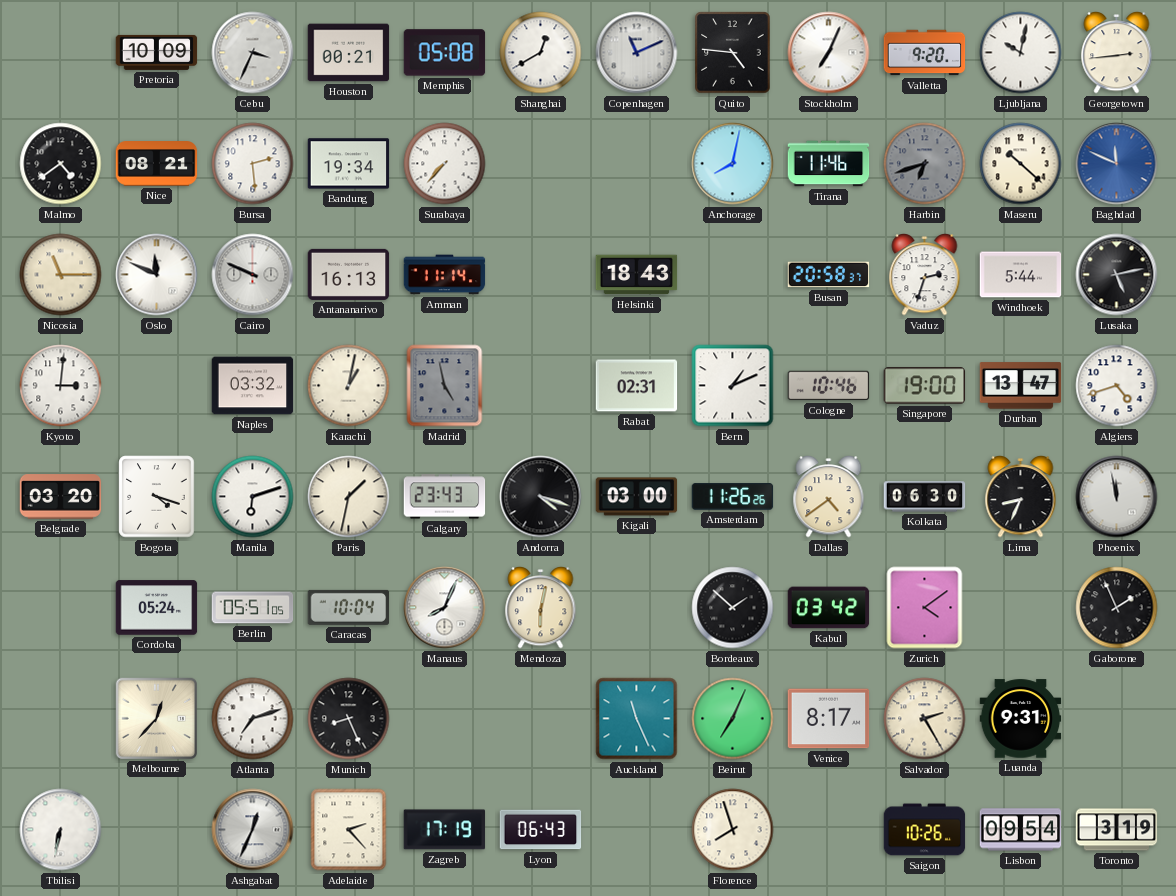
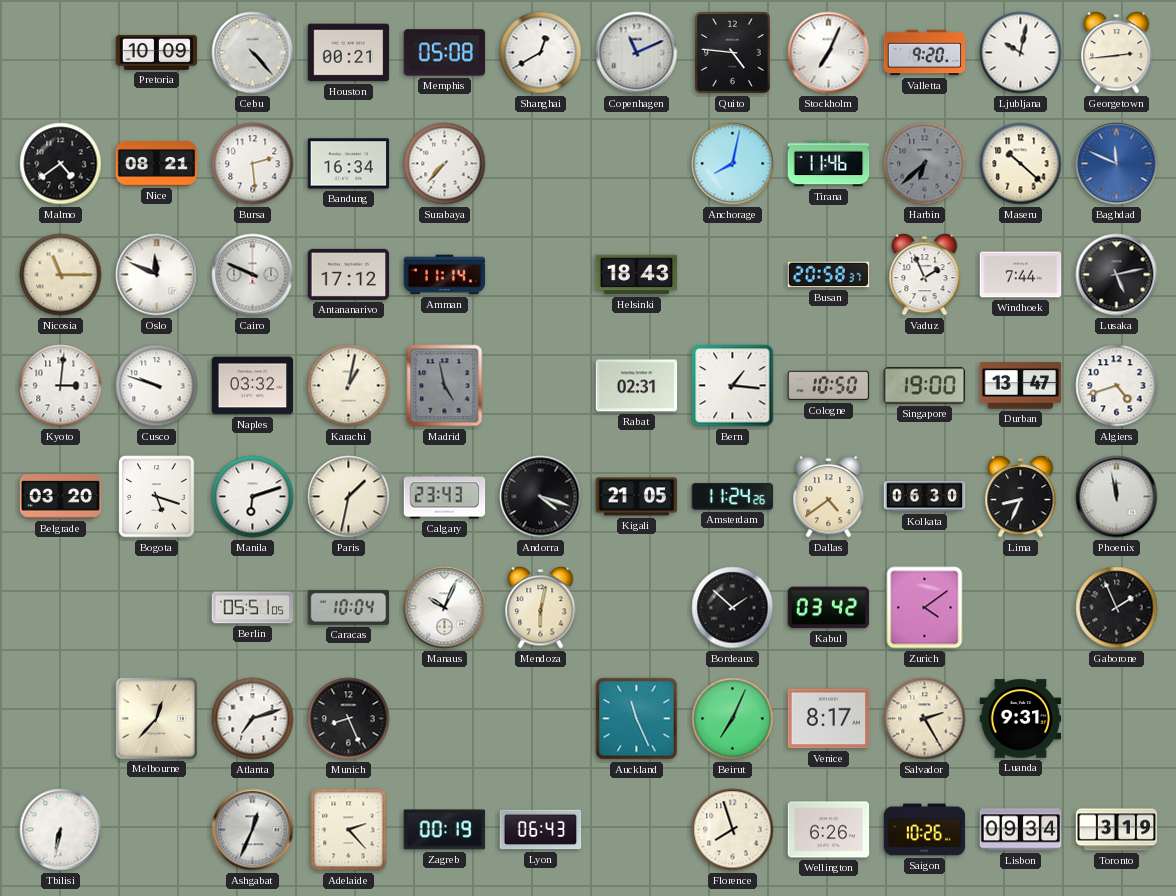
Cebu: 3:34 -> 4:23 (253, 53)
Bandung: 19:34 -> 16:34 (349, 164)
Harbin: 6:42 -> 6:38 (925, 164)
Antananarivo: 16:13 -> 17:12 (349, 274)
Vaduz: 2:33 -> 1:56 (925, 275)
Windhoek: 5:44 -> 7:44 (1021, 275)
Cusco: none -> 9:48 (157, 386)
Bern: 1:11 -> 1:16 (733, 386)
Cologne: 10:46 -> 10:50 (829, 386)
Bogota: 4:18 -> 5:18 (157, 497)
Kigali: 03:00 -> 21:05 (637, 497)
Amsterdam: 11:26 -> 11:24 (733, 497)
Cordoba: 05:24 -> none (157, 608)
Manaus: 8:04 -> 10:04 (445, 608)
Zagreb: 17:19 -> 00:19 (445, 830)
Wellington: none -> 6:26 (829, 830)
Lisbon: 09:54 -> 09:34 (1021, 830)
